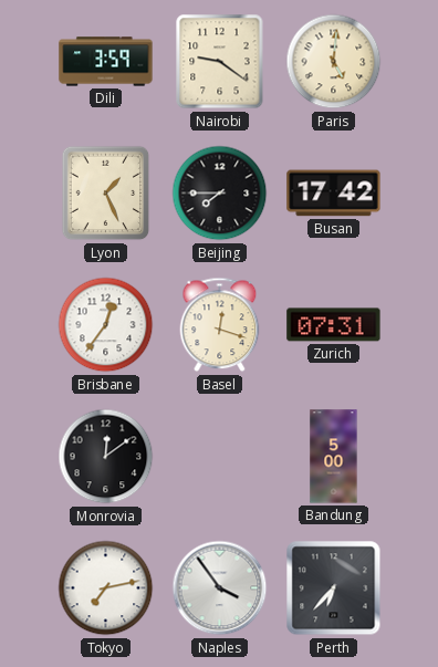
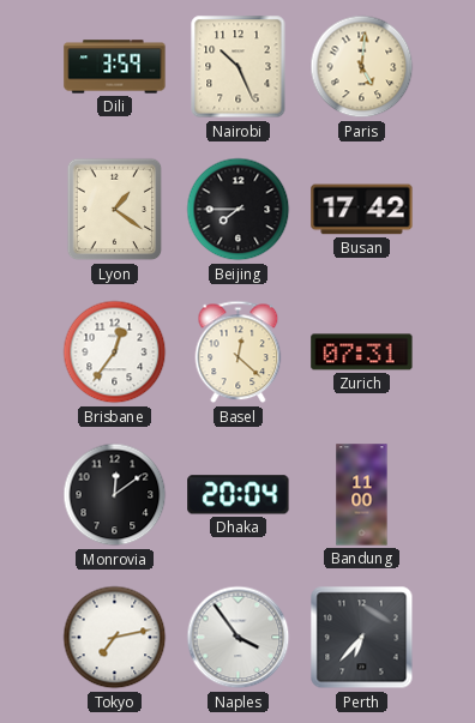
Nairobi: 9:21 -> 10:26 (239, 67)
Lyon: 1:26 -> 1:21 (115, 210)
Basel: 12:18 -> 12:22 (239, 353)
Dhaka: none -> 20:04 (239, 495)
Bandung: 5:00 -> 11:00 (362, 495)
